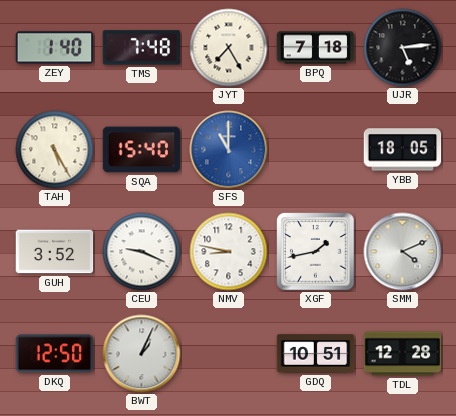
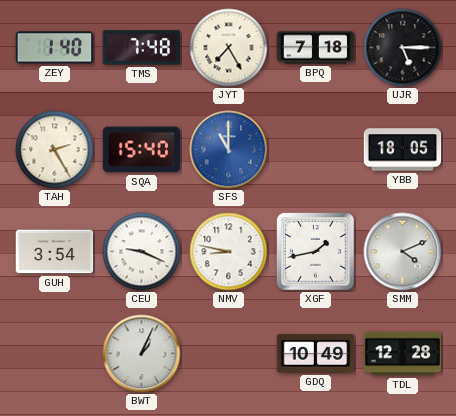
UJR: 5:14 -> 5:15 (403, 48)
TAH: 5:25 -> 2:25 (55, 150)
GUH: 3:52 -> 3:54 (55, 252)
DKQ: 12:50 -> none (55, 354)
GDQ: 10:51 -> 10:49 (316, 354)
